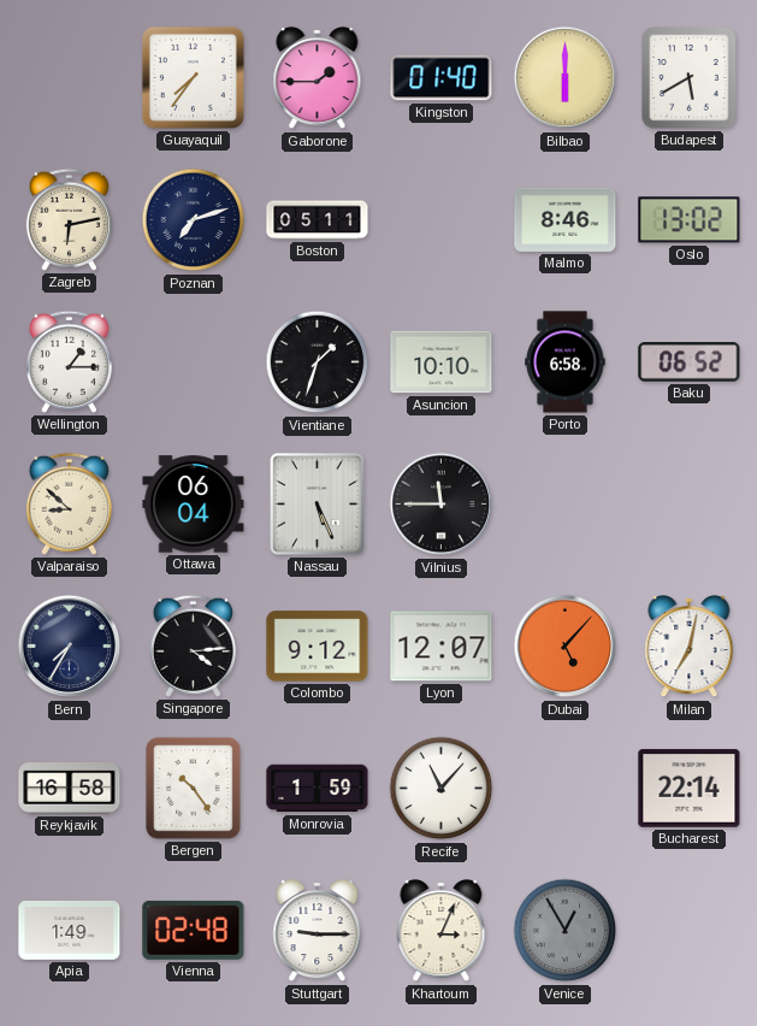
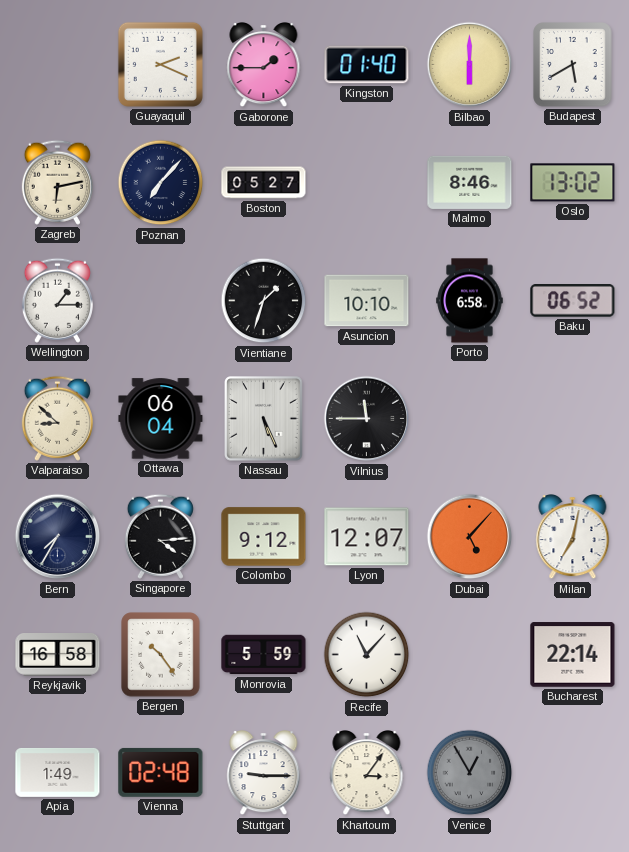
Guayaquil: 7:36 -> 2:19 (160, 64)
Poznan: 7:12 -> 7:07 (161, 183)
Boston: 05:11 -> 05:27 (264, 183)
Monrovia: 1:59 -> 5:59 (264, 655)
Khartoum: 3:04 -> 3:06 (367, 774)
